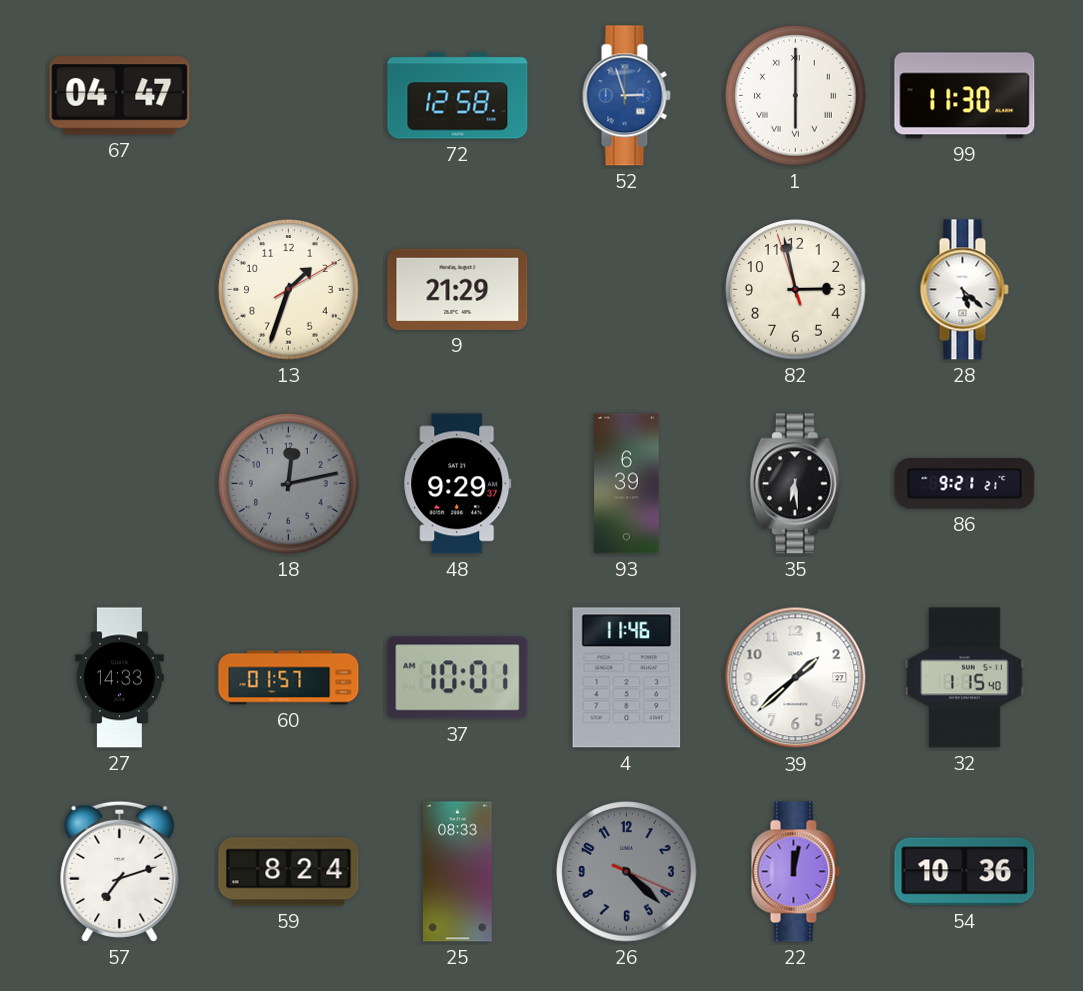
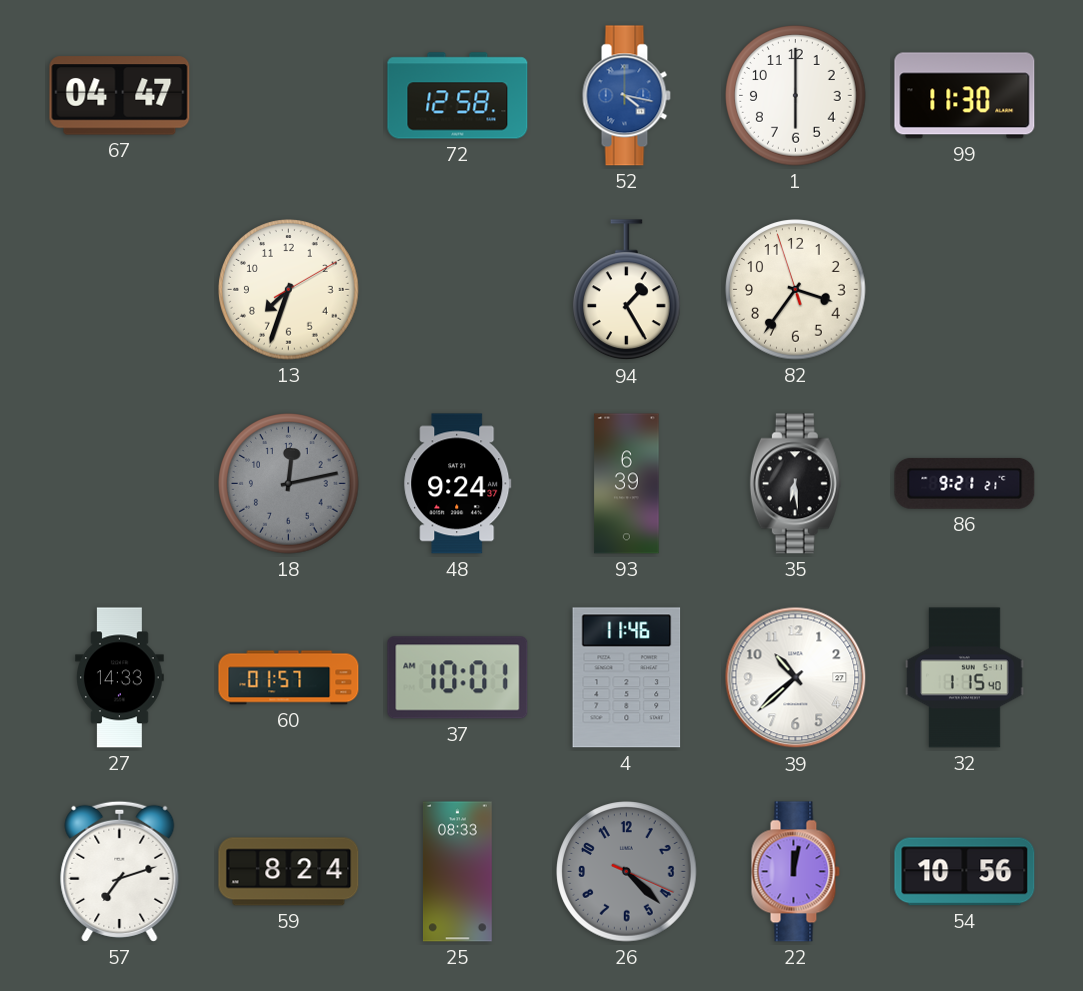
52: 2:57 -> 4:17 (626, 96)
1 numerals: Roman -> Arabic (796, 96)
13: 1:33 -> 7:33 (289, 290)
9: 21:29 -> none (458, 289)
94: none -> 1:25 (627, 290)
82: 2:57 -> 3:35 (796, 290)
28: 5:22 -> none (964, 290)
48: 9:29 -> 9:24 (458, 484)
39: 1:38 -> 10:38 (796, 678)
54: 10:36 -> 10:56 (965, 872)
